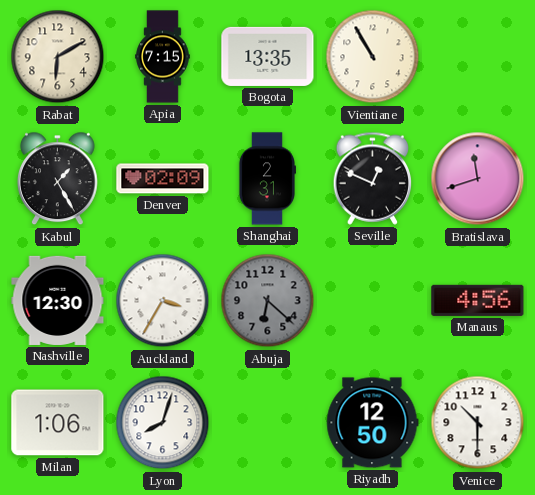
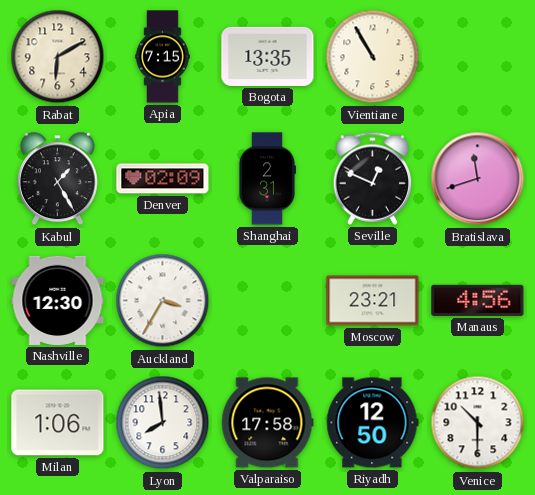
Abuja: 6:22 -> none (268, 301)
Moscow: none -> 23:21 (373, 301)
Lyon: 8:03 -> 7:59 (163, 423)
Valparaiso: none -> 17:58 (268, 423)
